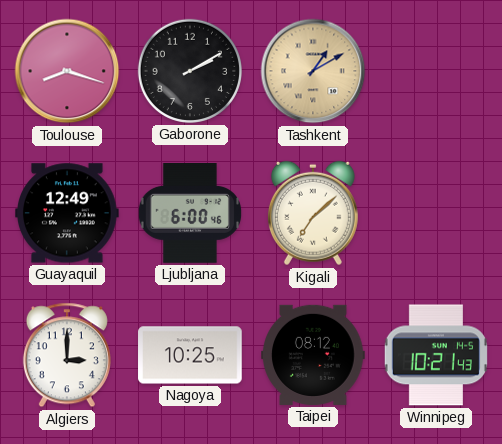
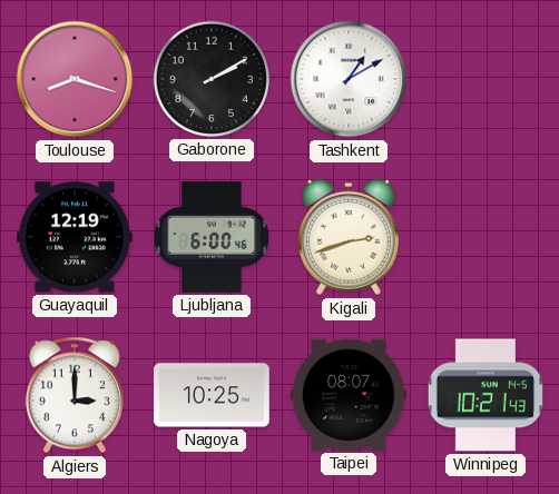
Tashkent dial: champagne -> white (349, 79)
Guayaquil: 12:49 -> 12:19 (76, 237)
Kigali: 7:08 -> 2:42 (349, 237)
Taipei: 08:12 -> 08:07 (349, 395)
